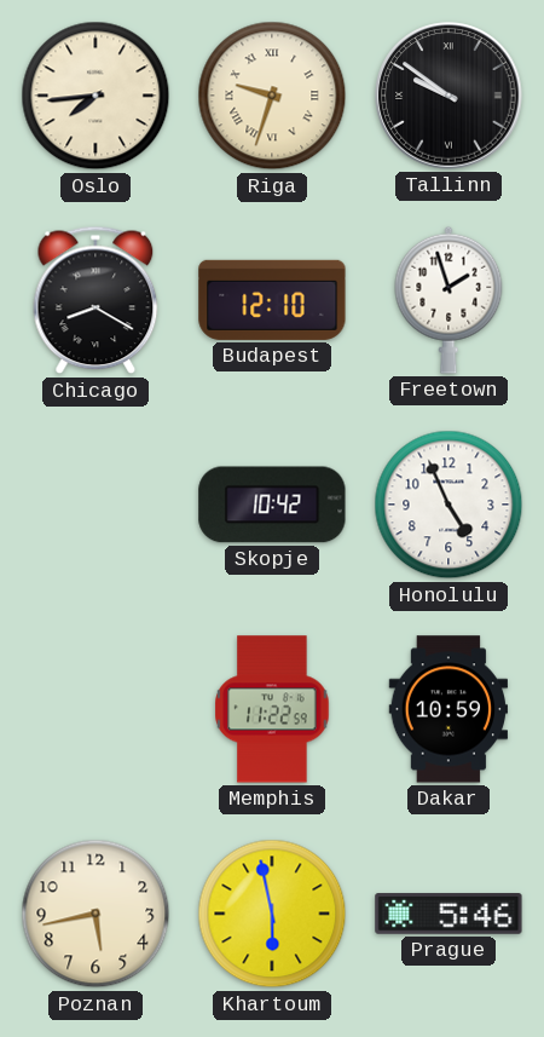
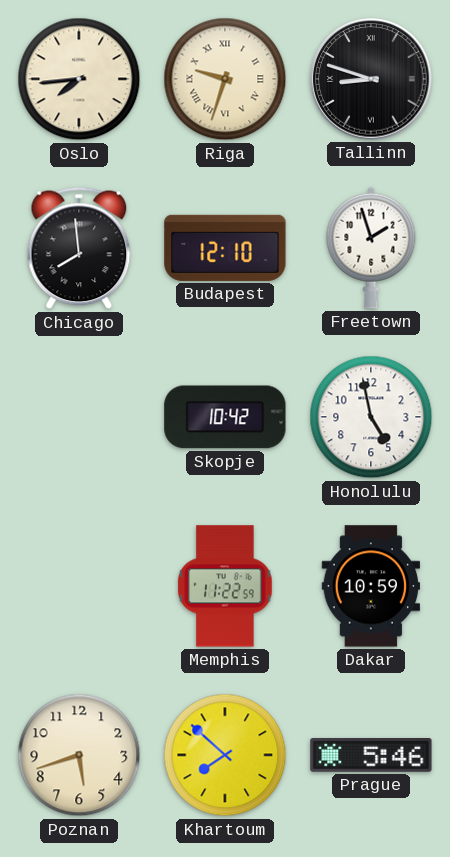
Tallinn: 9:51 -> 8:48 (371, 79)
Chicago: 8:20 -> 7:59 (79, 248)
Honolulu: 4:56 -> 4:58 (371, 417)
Poznan: 5:43 -> 5:42 (79, 755)
Khartoum: 5:58 -> 7:52 (225, 755)
